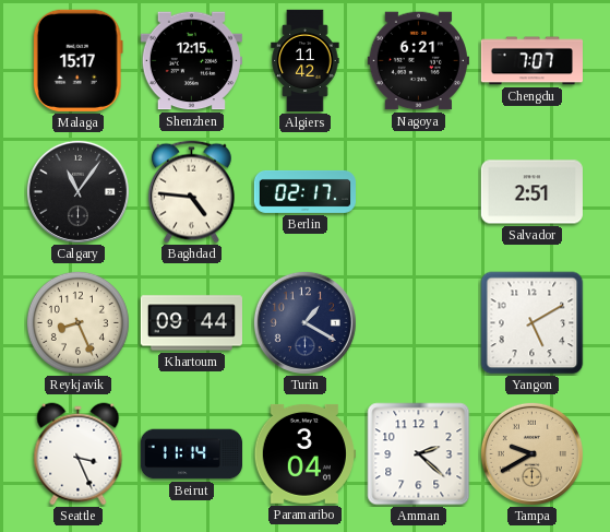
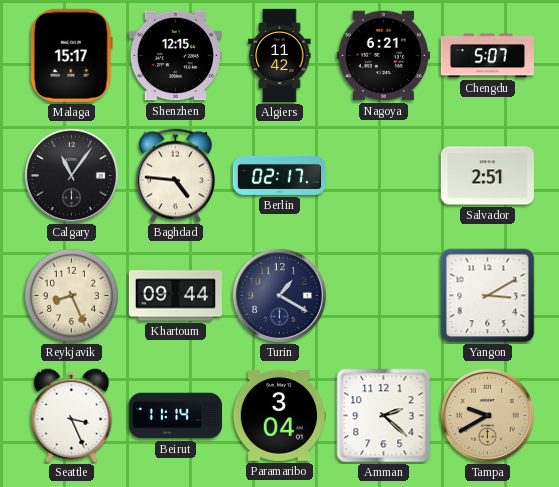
Chengdu: 7:07 -> 5:07 (487, 56)
Yangon: 5:10 -> 3:10 (488, 296)
